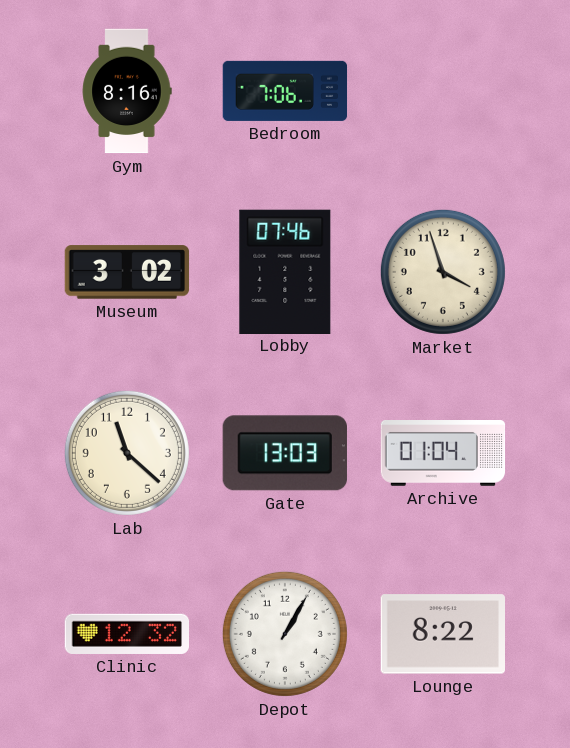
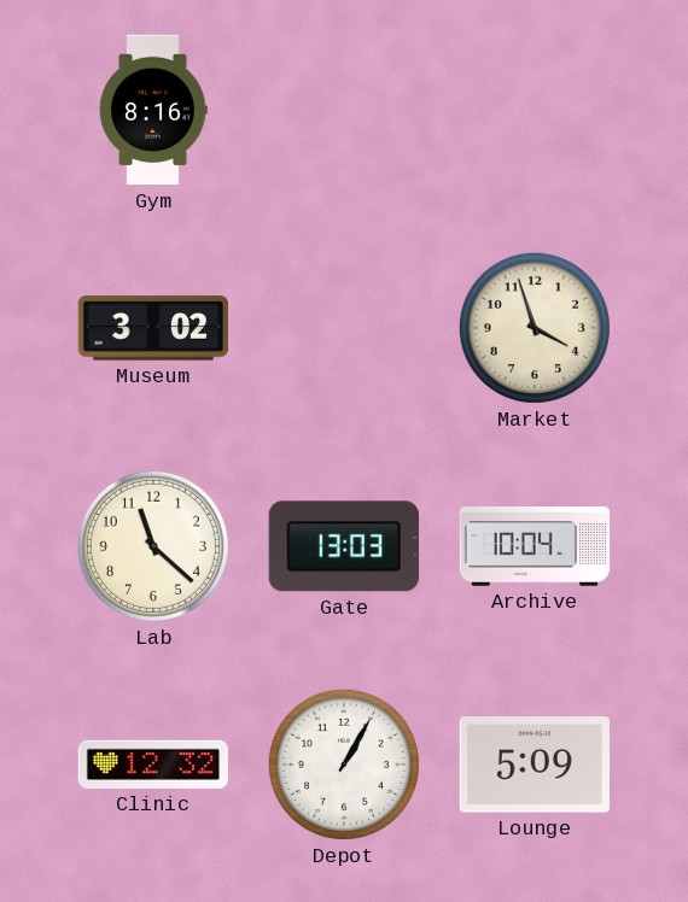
Bedroom: 7:06 -> none (285, 91)
Lobby: 07:46 -> none (285, 271)
Archive: 01:04 -> 10:04 (535, 547)
Lounge: 8:22 -> 5:09 (534, 765)
